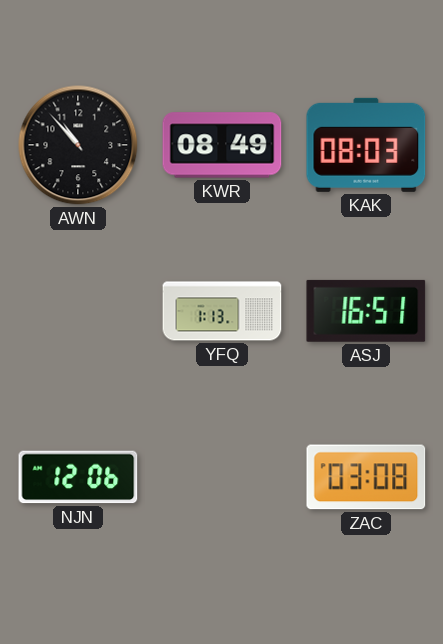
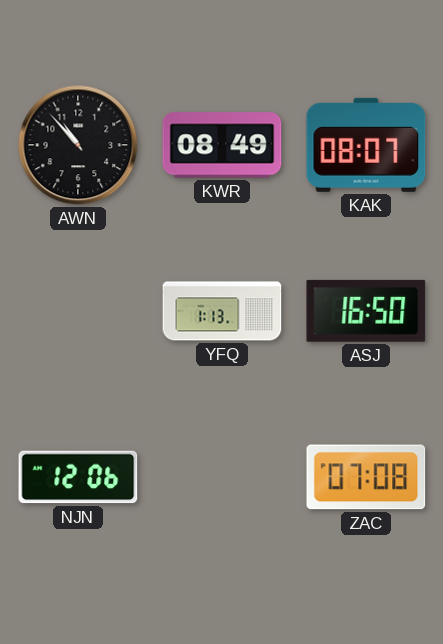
KAK: 08:03 -> 08:07 (366, 145)
ASJ: 16:51 -> 16:50 (366, 311)
ZAC: 03:08 -> 07:08 (366, 477)
